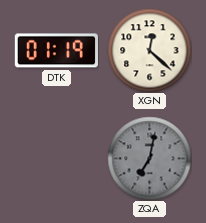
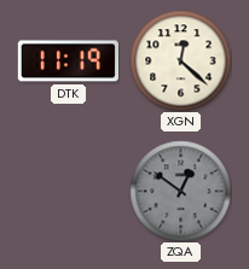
DTK: 01:19 -> 11:19 (68, 62)
ZQA: 7:02 -> 12:51 (180, 191)
